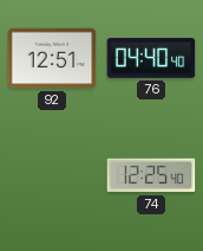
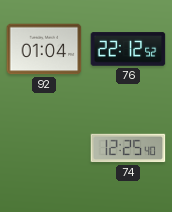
92: 12:51 -> 01:04 (44, 49)
76: 04:40 -> 22:12 (128, 49)
